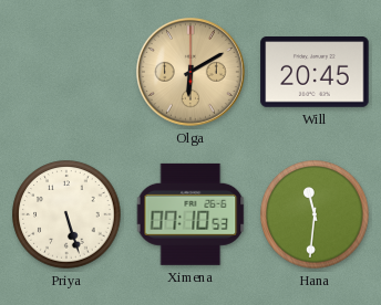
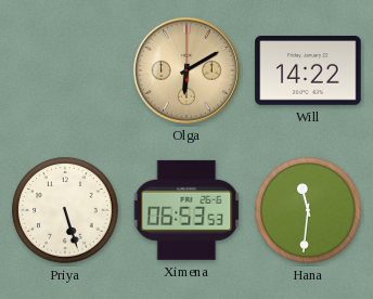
Will: 20:45 -> 14:22 (308, 71)
Ximena: 07:10 -> 06:53 (186, 210)
